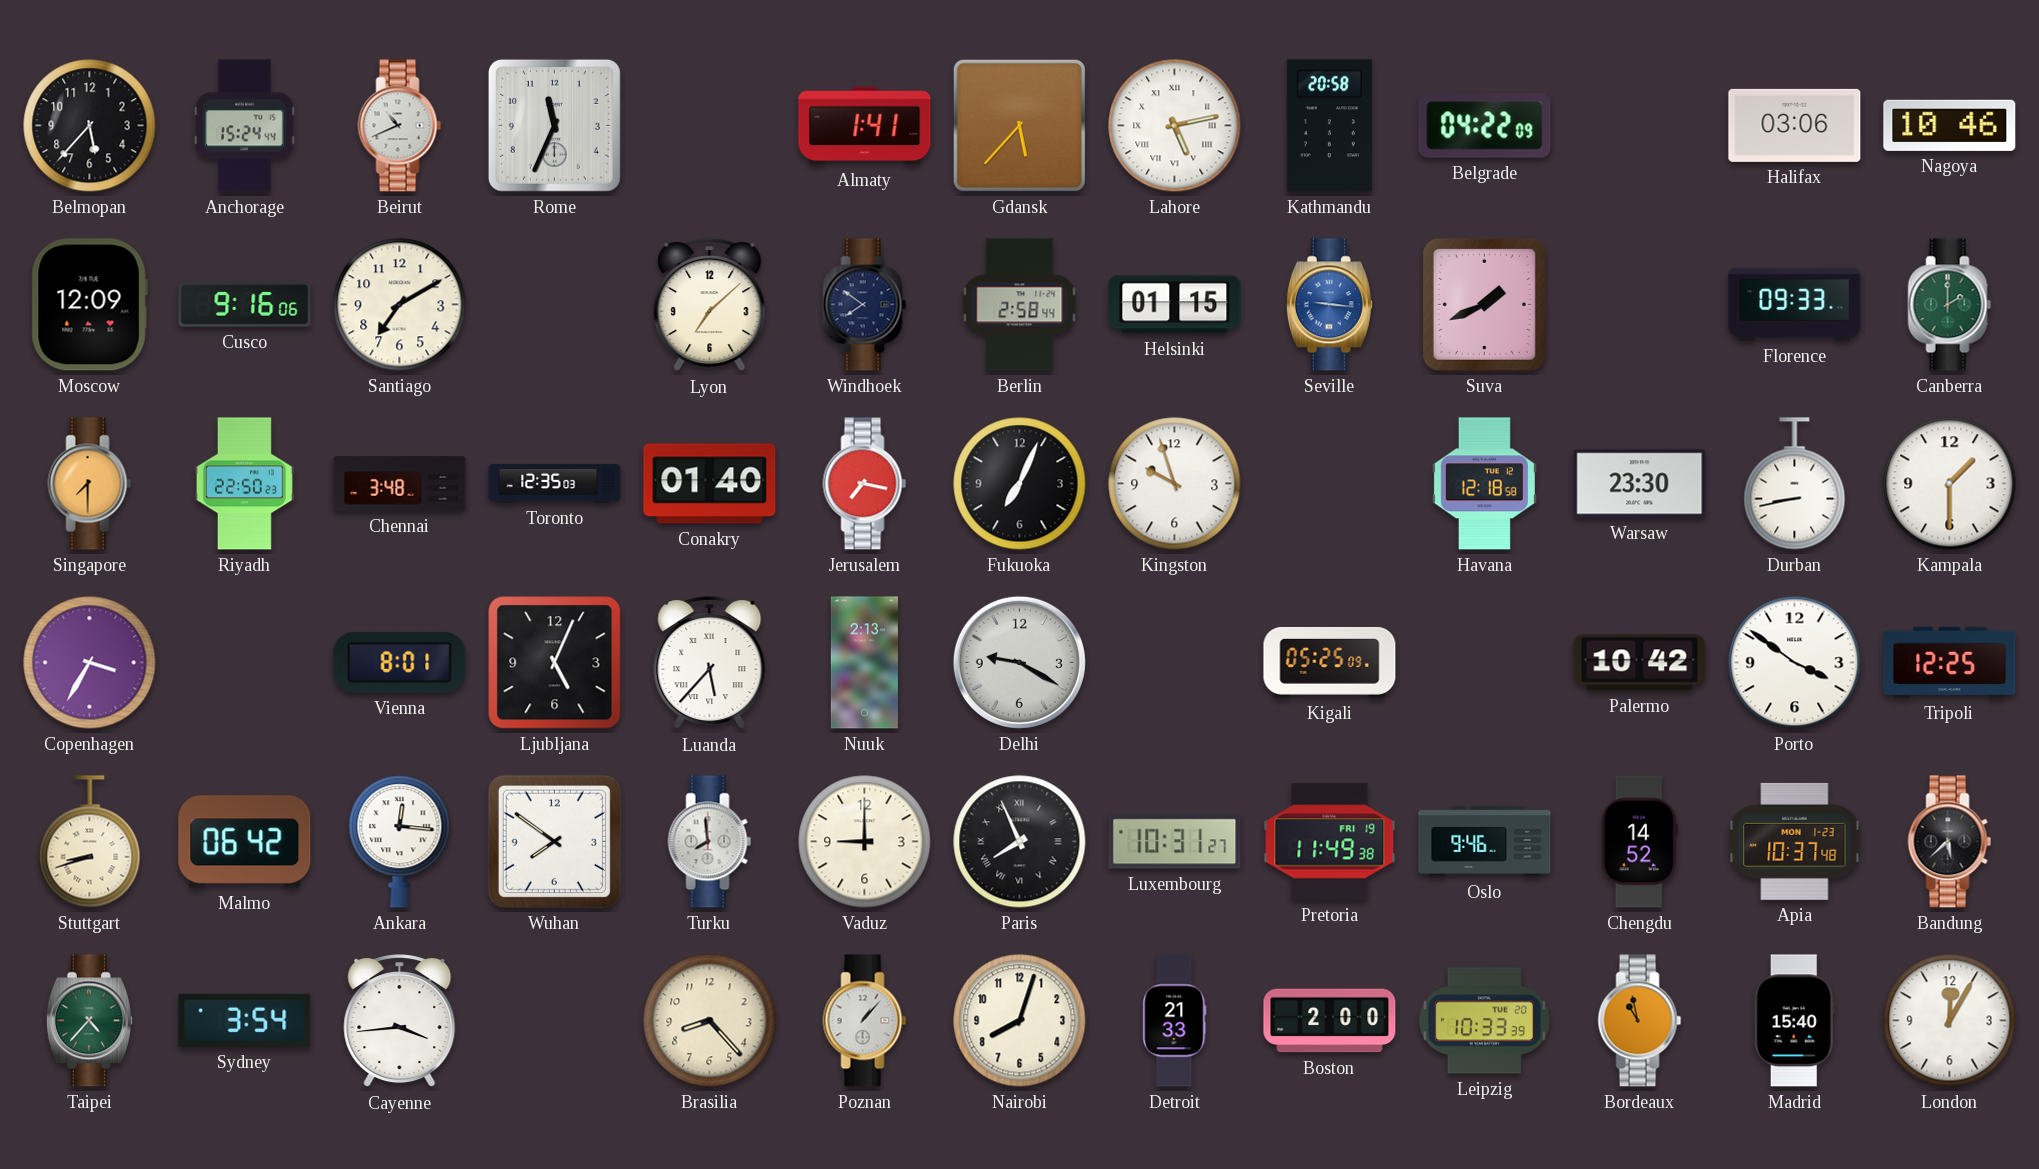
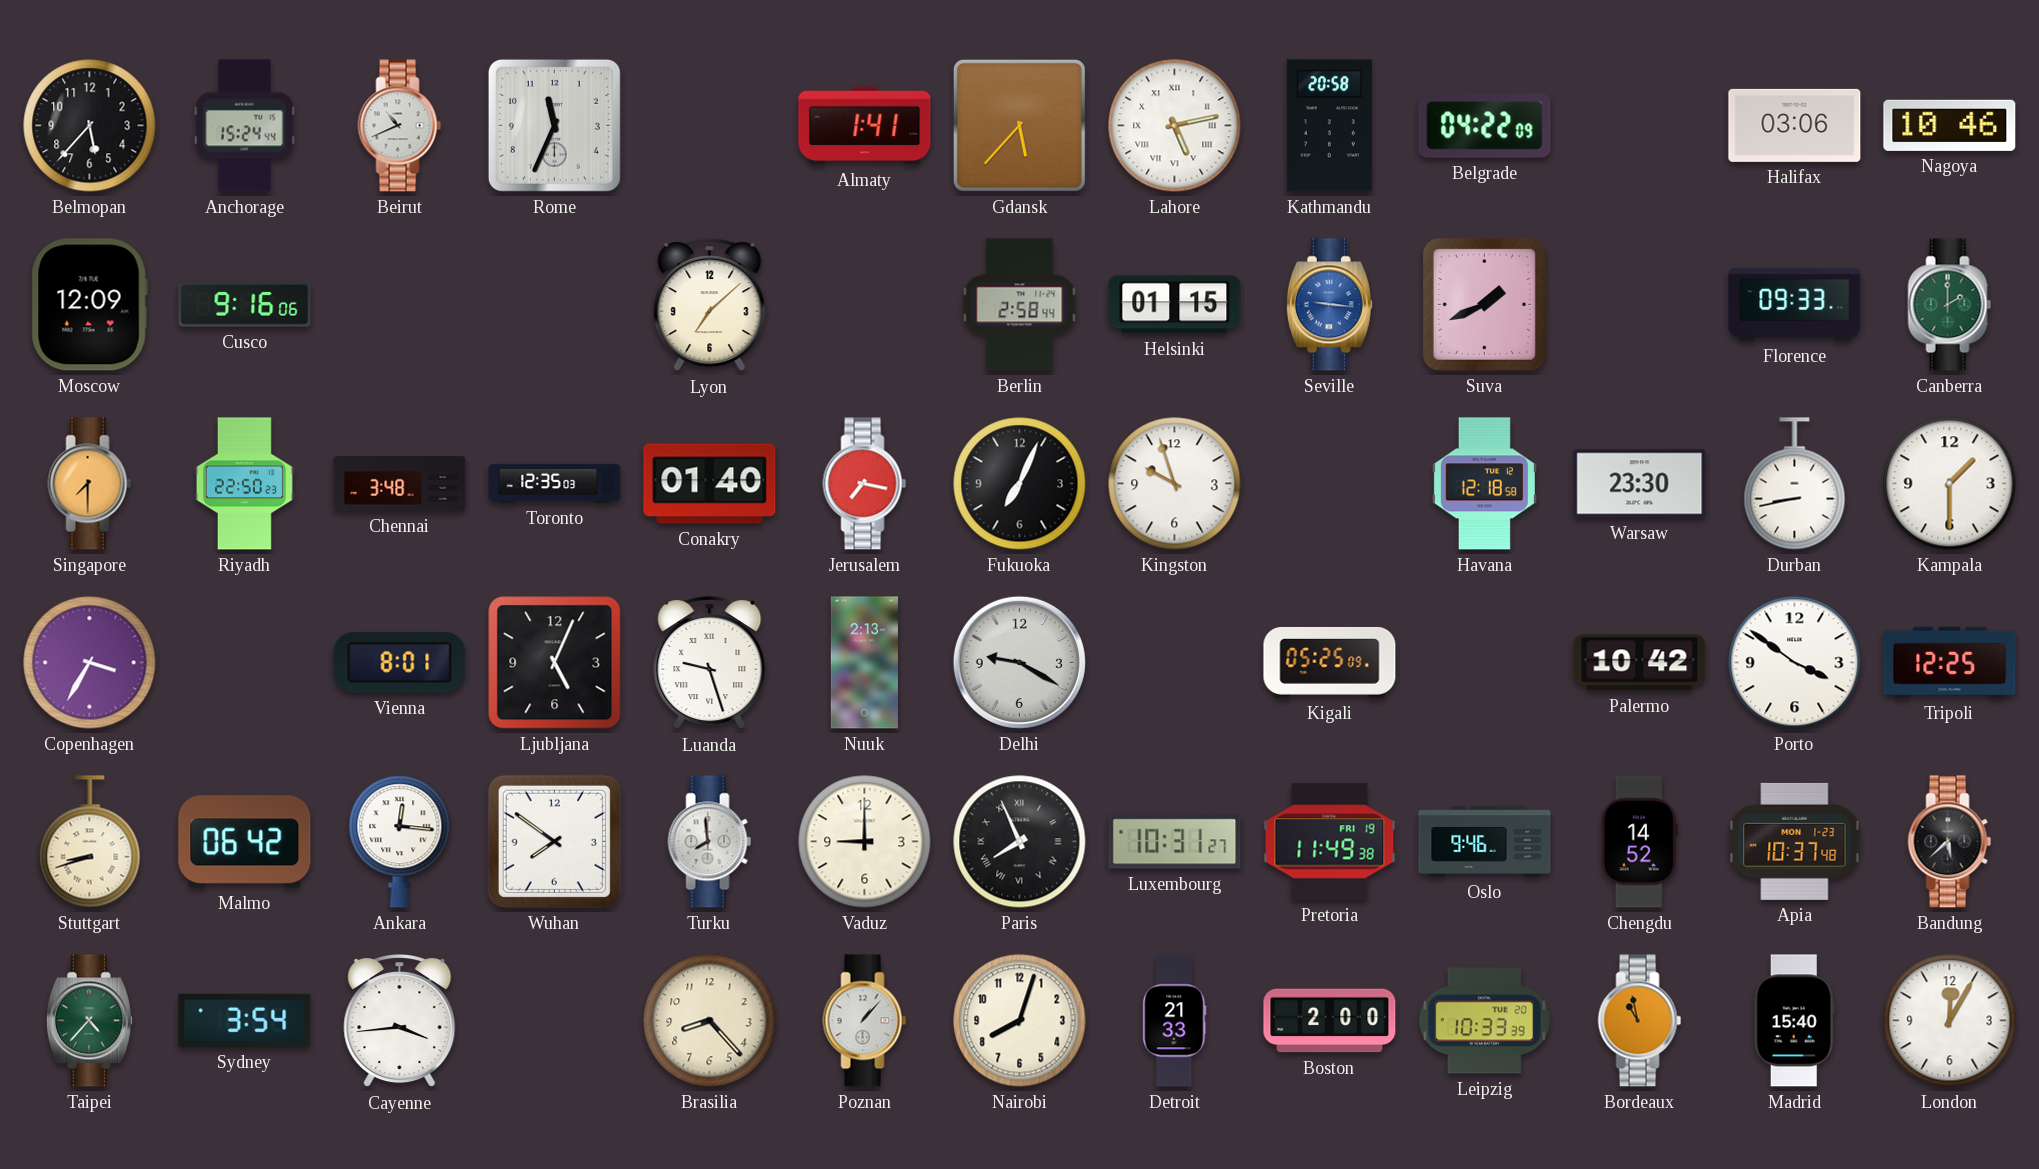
Santiago: 7:10 -> none (400, 305)
Windhoek: 7:51 -> none (865, 305)
Luanda: 5:37 -> 9:27 (710, 663)
